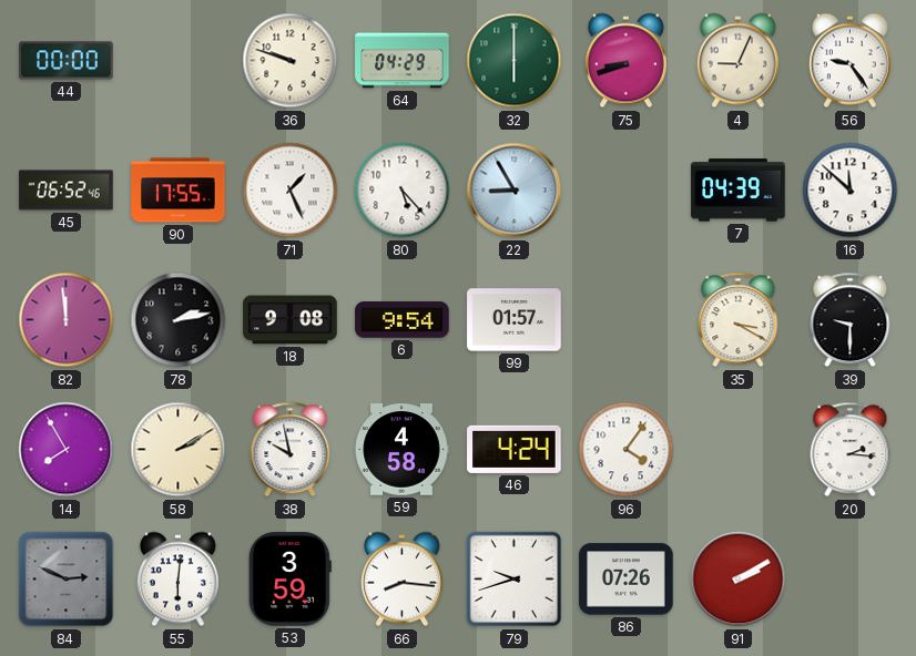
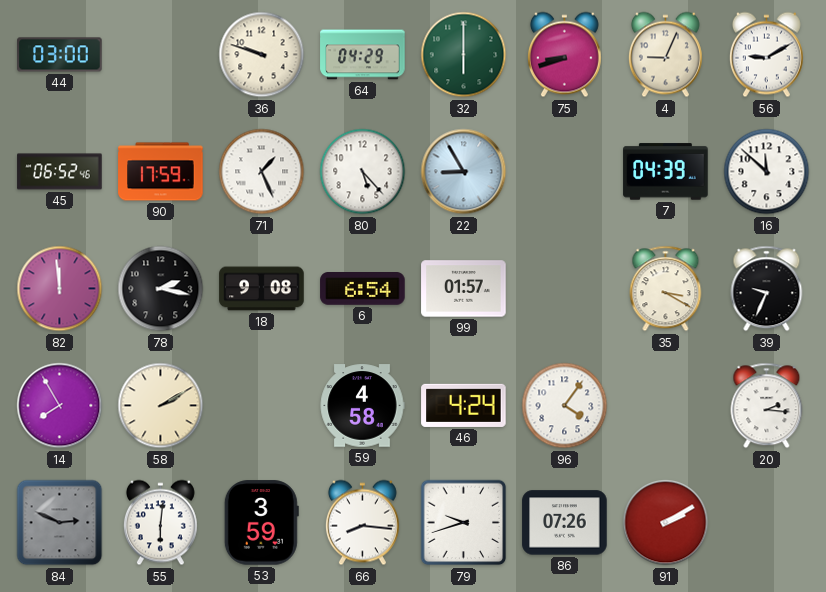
44: 00:00 -> 03:00 (60, 55)
56: 9:24 -> 9:10 (766, 55)
90: 17:55 -> 17:59 (161, 172)
78: 2:13 -> 2:17 (161, 289)
6: 9:54 -> 6:54 (363, 289)
39: 9:30 -> 9:34 (767, 289)
38: 9:58 -> none (291, 450)
